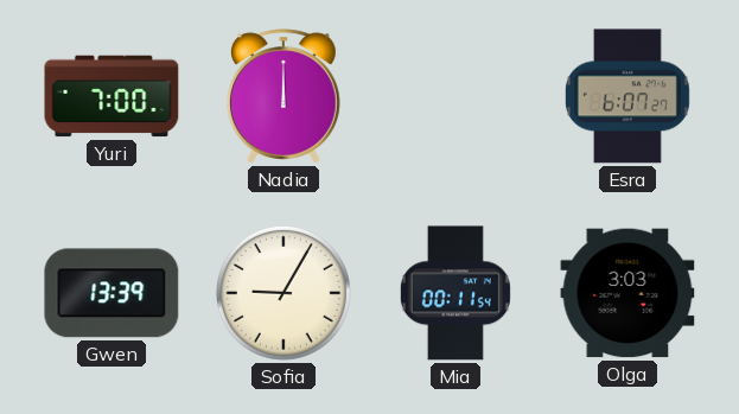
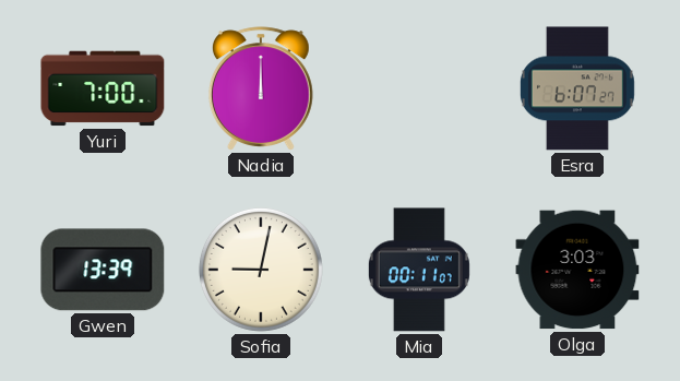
Sofia: 9:05 -> 9:02 (261, 270)
Mia: 00:11:54 -> 00:11:07 (419, 270)
